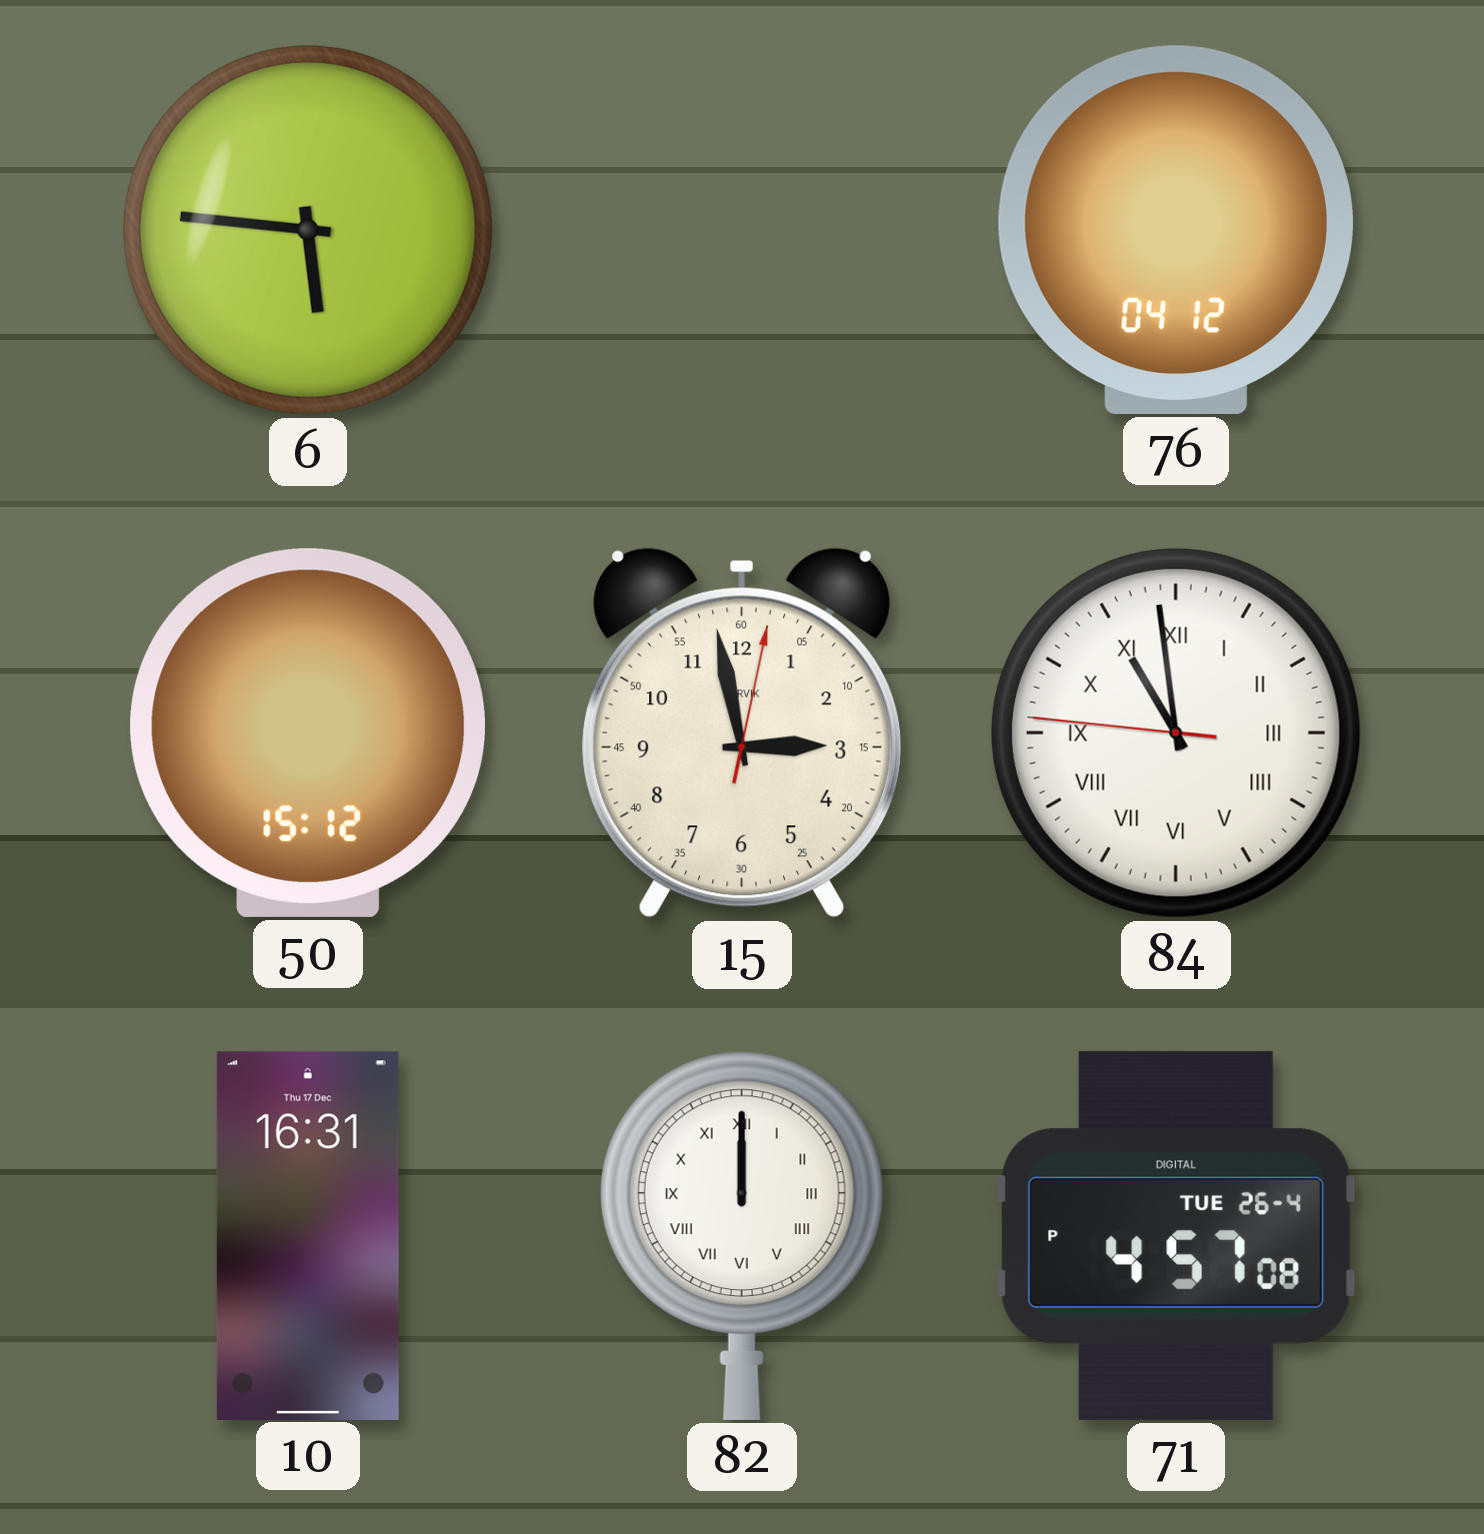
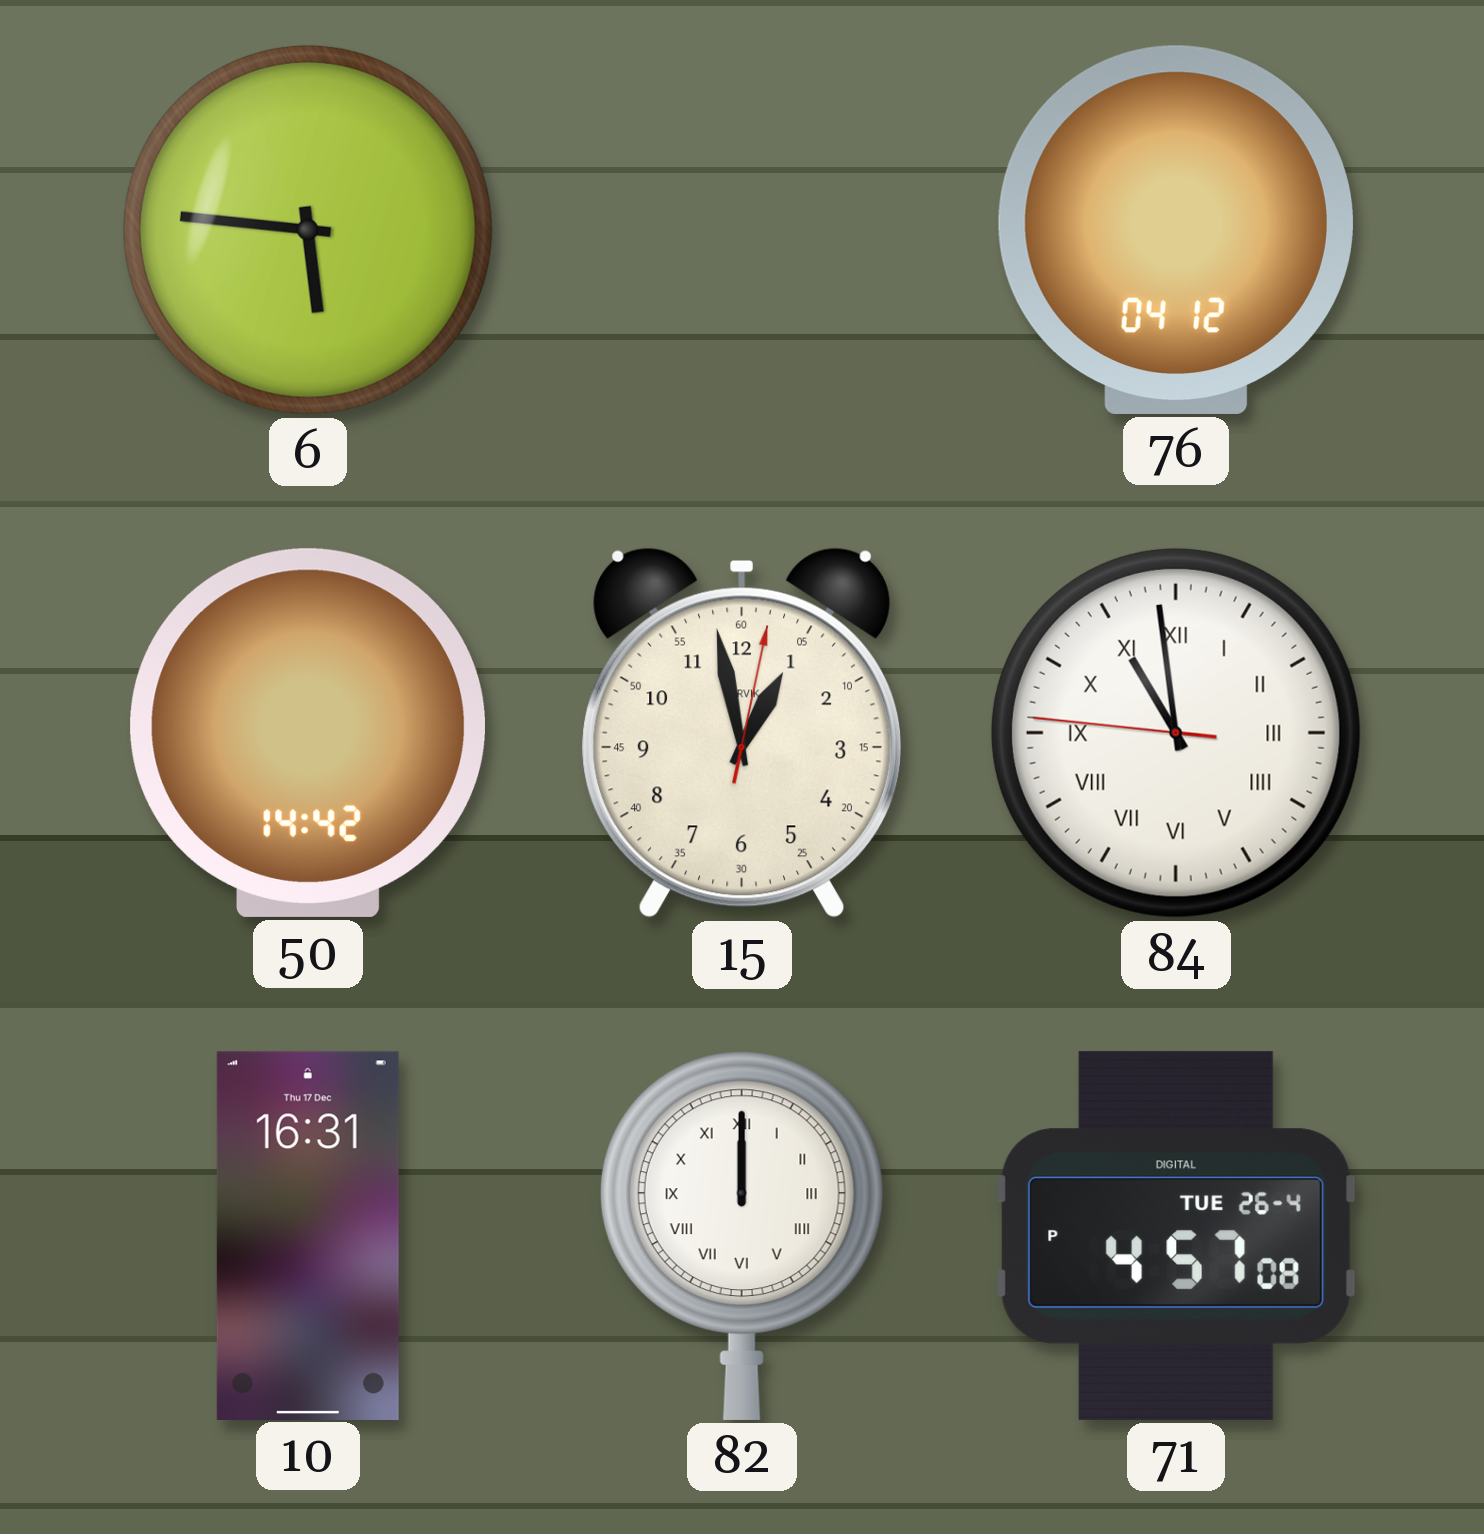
50: 15:12 -> 14:42 (308, 733)
15: 2:58 -> 12:58 (742, 733)
